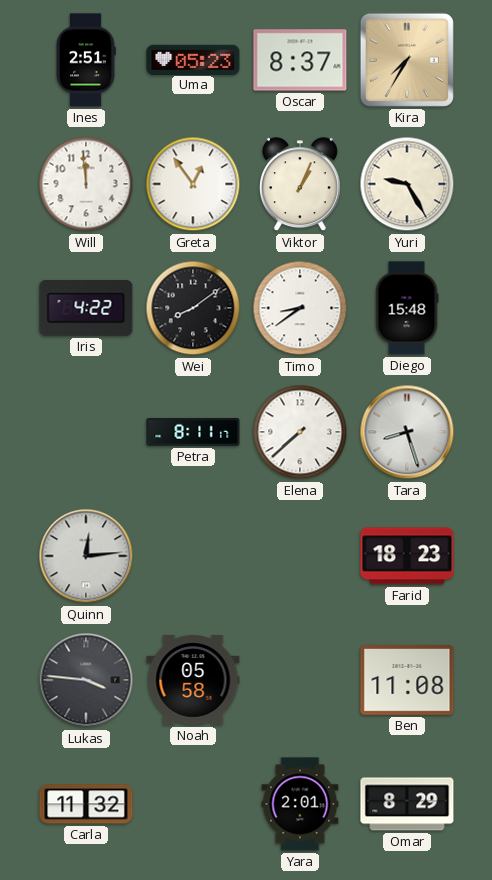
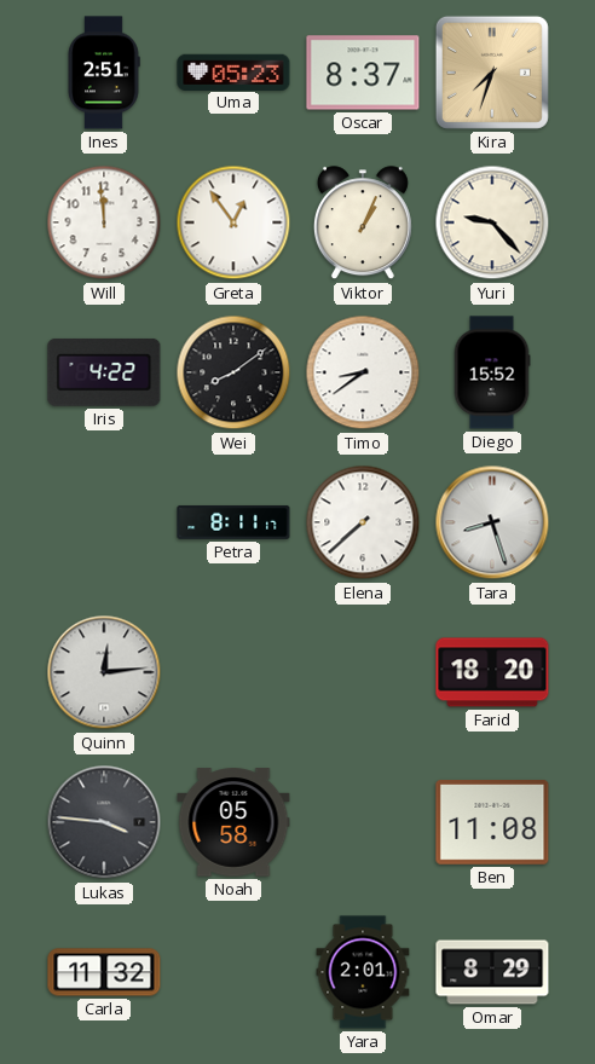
Kira: 7:35 -> 7:33 (492, 73)
Yuri: 9:25 -> 9:23 (492, 222)
Diego: 15:48 -> 15:52 (492, 372)
Farid: 18:23 -> 18:20 (492, 672)
